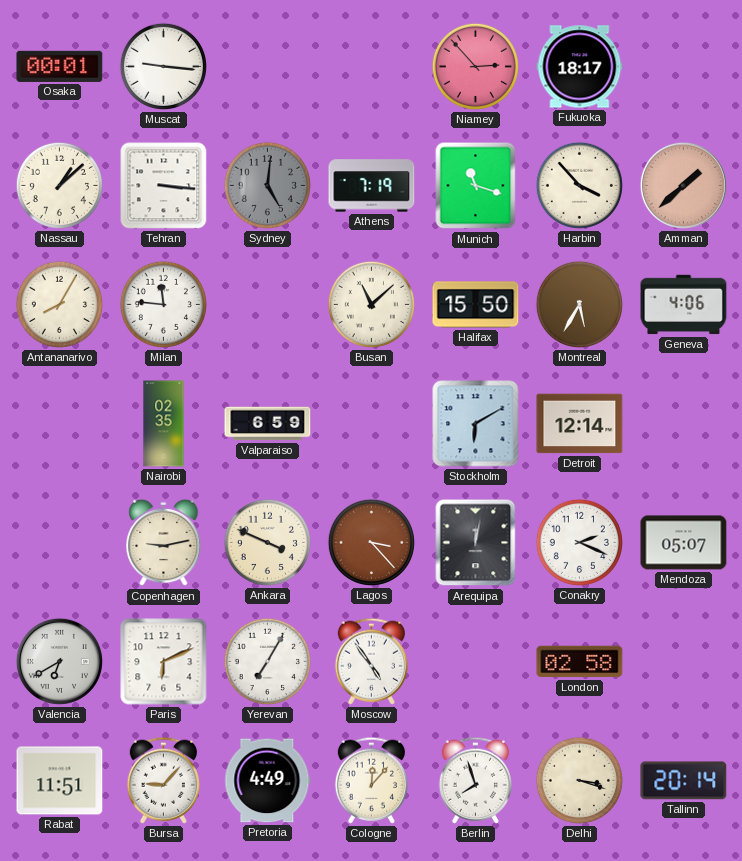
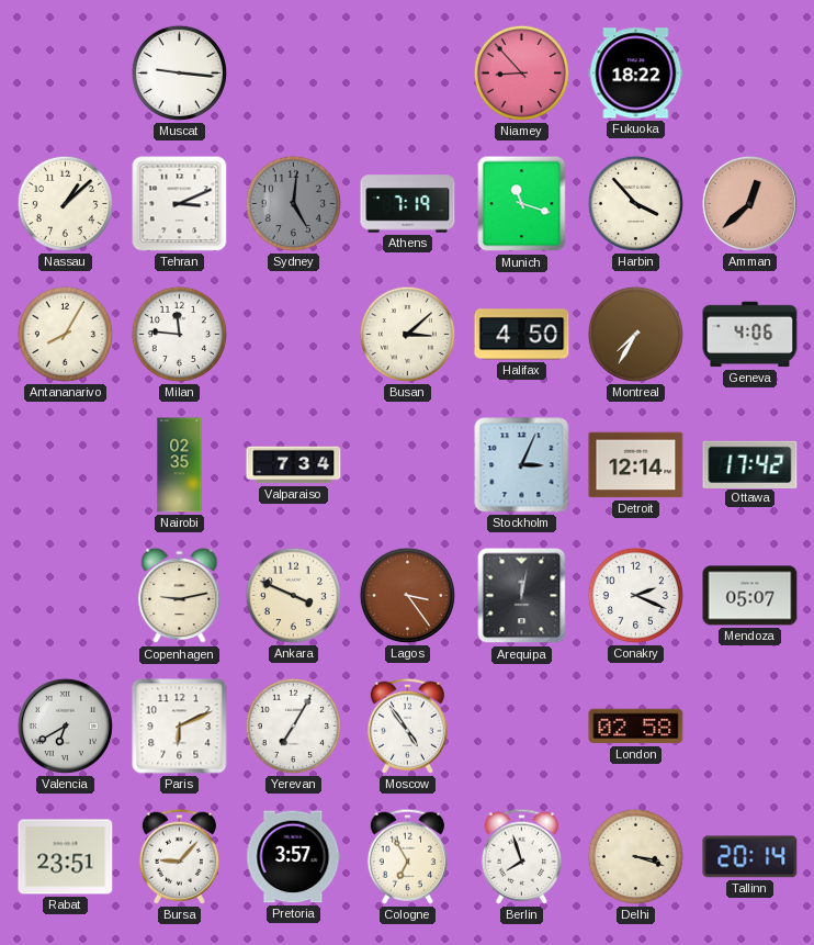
Osaka: 00:01 -> none (60, 66)
Niamey: 2:53 -> 8:53 (521, 72)
Fukuoka: 18:17 -> 18:22 (636, 74)
Tehran: 3:16 -> 3:11 (180, 204)
Amman: 1:38 -> 12:38 (749, 203)
Busan: 11:08 -> 3:08 (407, 334)
Halifax: 15:50 -> 4:50 (522, 335)
Montreal: 5:35 -> 7:35 (635, 334)
Valparaiso: 6:59 -> 7:34 (294, 465)
Stockholm: 6:10 -> 3:04 (522, 465)
Ottawa: none -> 17:42 (750, 464)
Lagos: 3:23 -> 3:24 (407, 595)
Rabat: 11:51 -> 23:51 (66, 857)
Pretoria: 4:49 -> 3:57 (294, 857)
Cologne: 12:07 -> 6:55 (407, 856)
